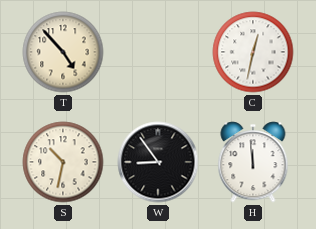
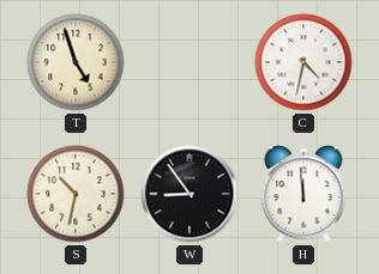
T: 4:53 -> 4:57 (76, 62)
C: 12:32 -> 4:32 (303, 62)
